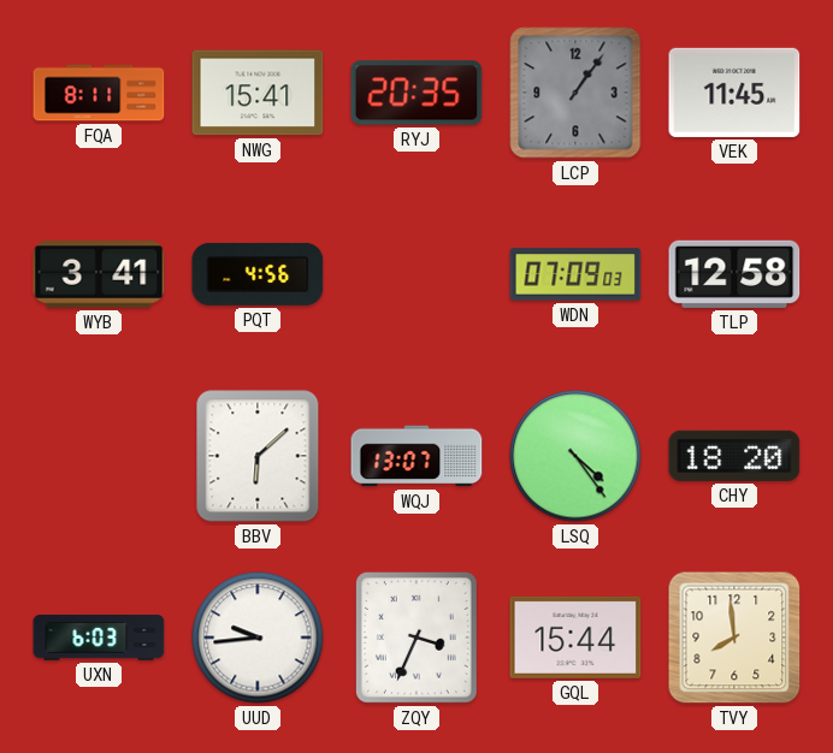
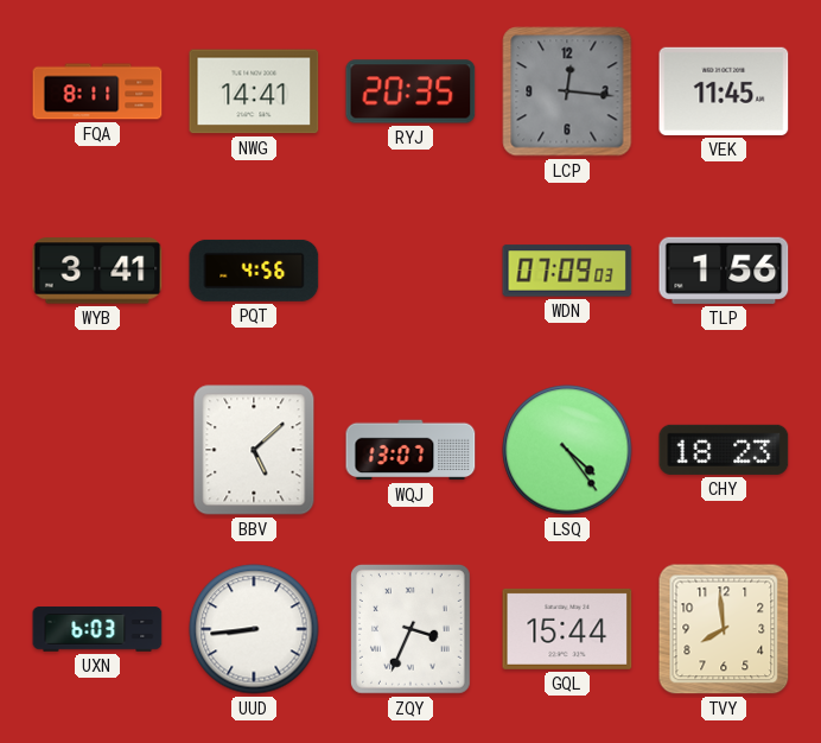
NWG: 15:41 -> 14:41 (254, 91)
LCP: 1:06 -> 12:16 (567, 91)
TLP: 12:58 -> 1:56 (724, 271)
BBV: 6:08 -> 5:08 (254, 450)
CHY: 18:20 -> 18:23 (724, 450)
UUD: 9:44 -> 8:44 (254, 629)
